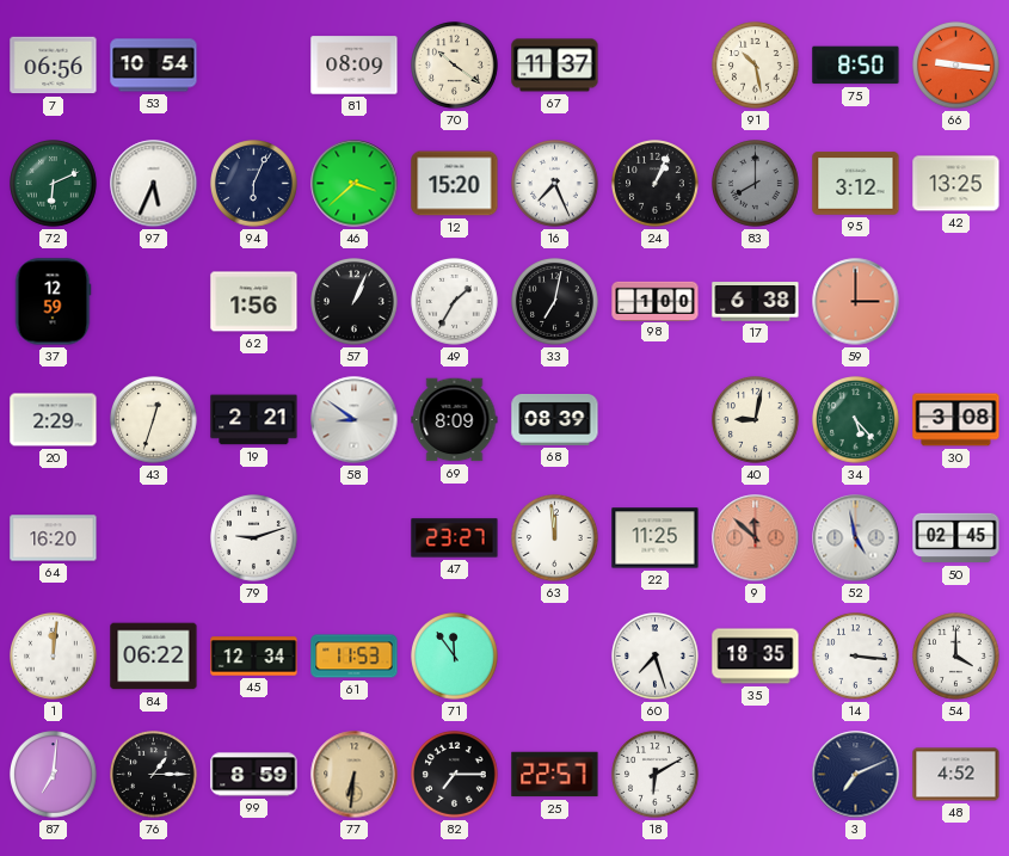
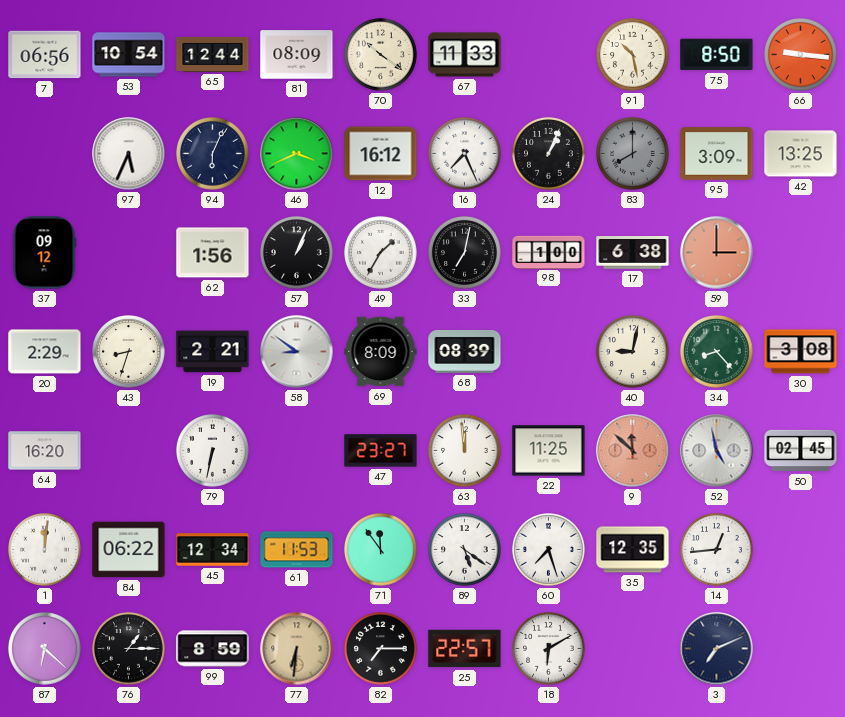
65: none -> 12:44 (213, 54)
67: 11:37 -> 11:33 (465, 55)
72: 6:11 -> none (54, 184)
46: 3:38 -> 3:41 (297, 154)
12: 15:20 -> 16:12 (381, 154)
95: 3:12 -> 3:09 (717, 154)
37: 12:59 -> 09:12 (44, 253)
43: 12:33 -> 8:33 (129, 352)
34: 5:23 -> 8:23 (717, 352)
79: 9:12 -> 6:32 (213, 451)
89: none -> 5:21 (465, 550)
35: 18:35 -> 12:35 (633, 550)
14: 3:16 -> 12:44 (717, 550)
54: 4:00 -> none (956, 657)
87: 7:01 -> 6:22 (45, 649)
48: 4:52 -> none (956, 775)
